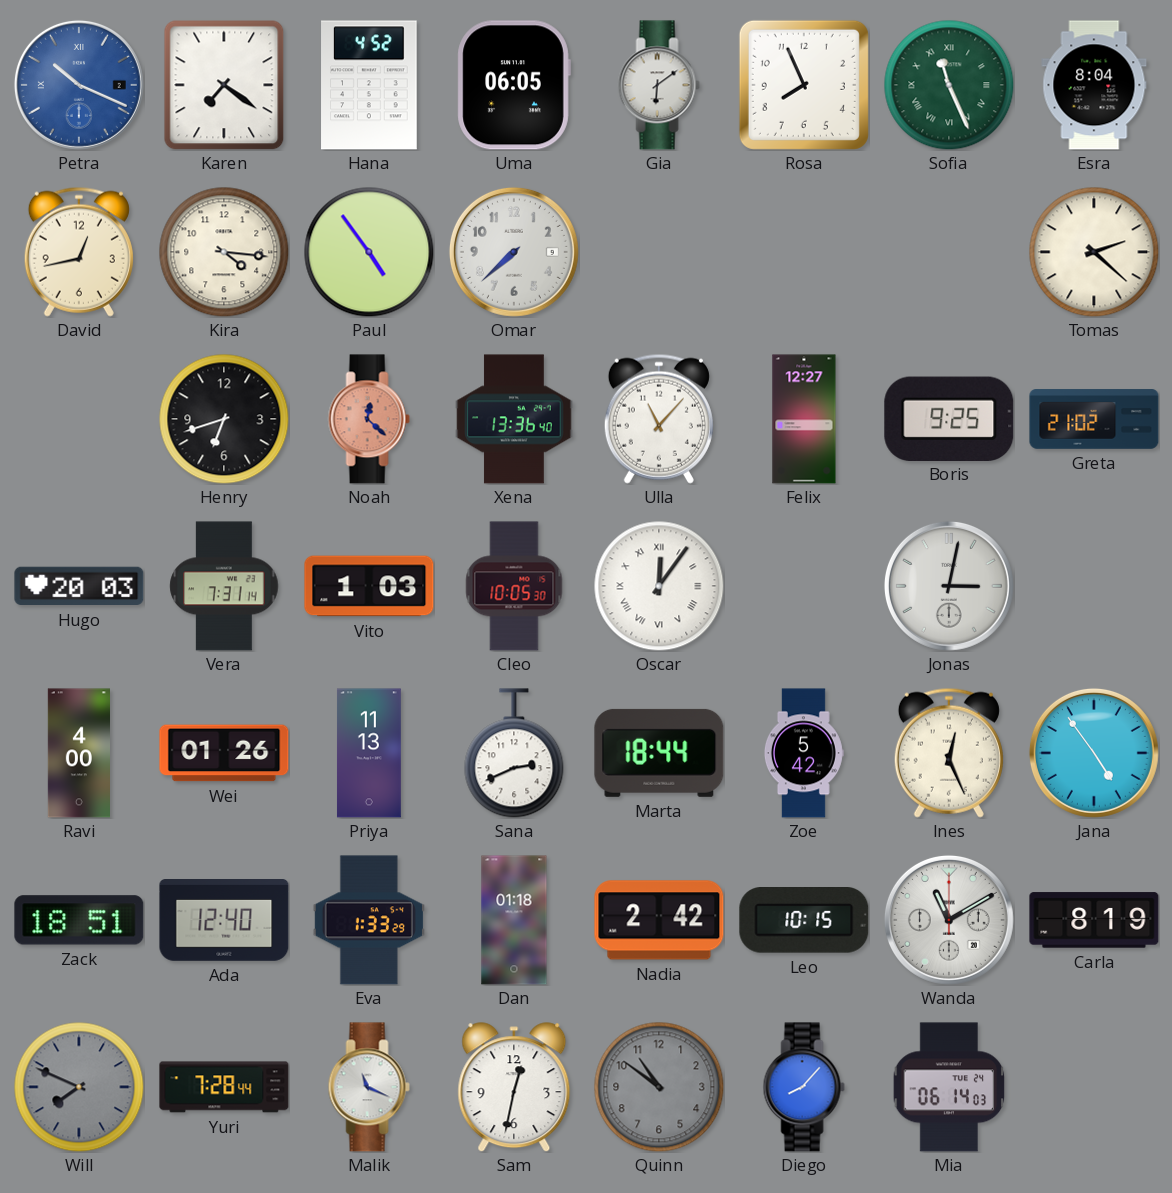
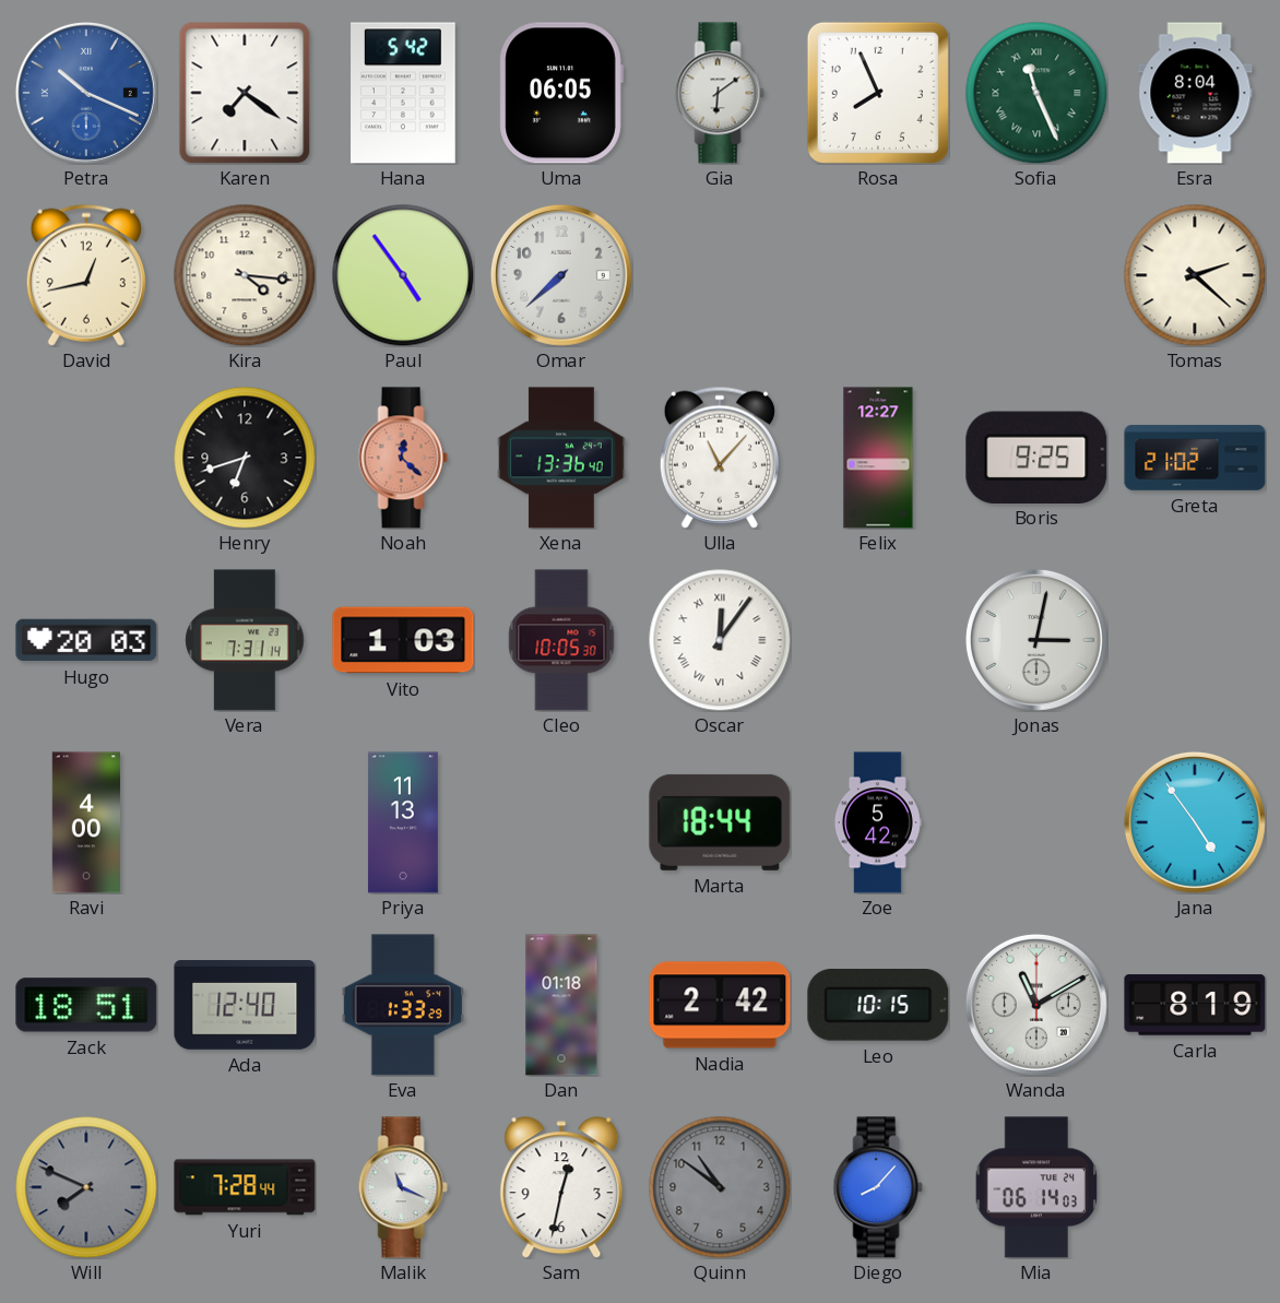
Hana: 4:52 -> 5:42 (403, 93)
Wei: 01:26 -> none (224, 753)
Sana: 2:41 -> none (514, 753)
Ines: 12:26 -> none (949, 753)
